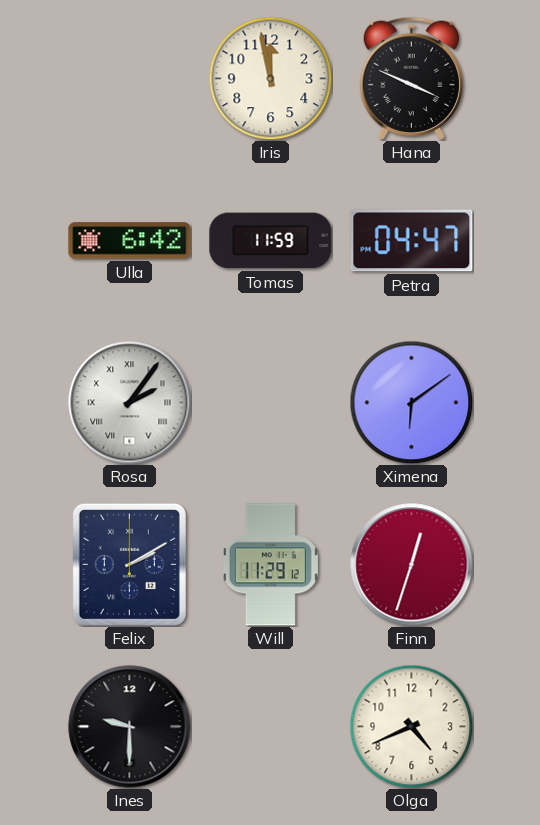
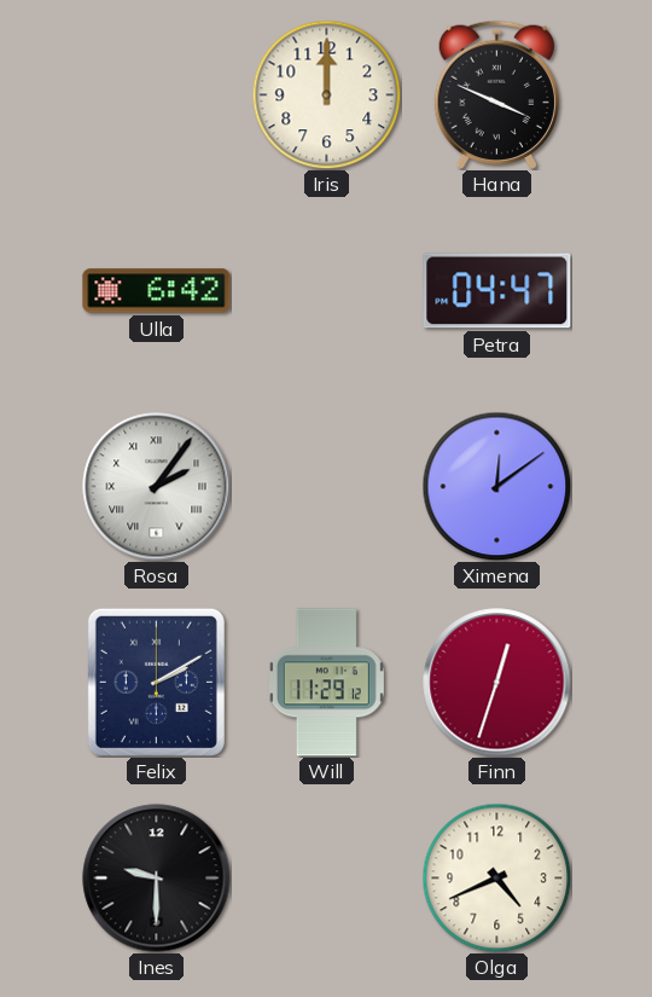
Iris: 11:58 -> 12:00 (326, 94)
Tomas: 11:59 -> none (271, 241)
Ximena: 6:09 -> 12:09 (496, 486)
